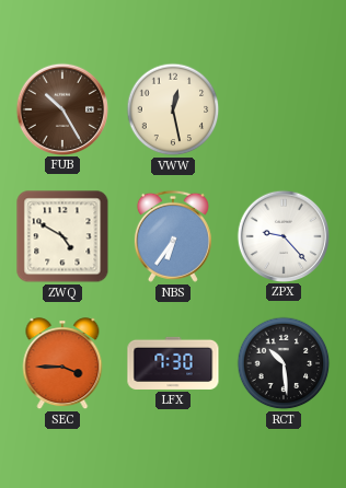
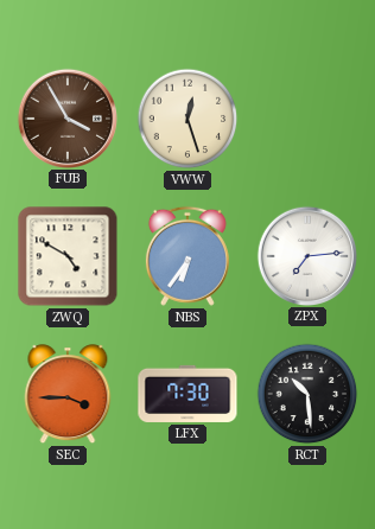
FUB: 10:25 -> 3:55 (66, 117)
VWW: 12:28 -> 12:27 (188, 119)
ZPX: 9:23 -> 7:14 (306, 255)
